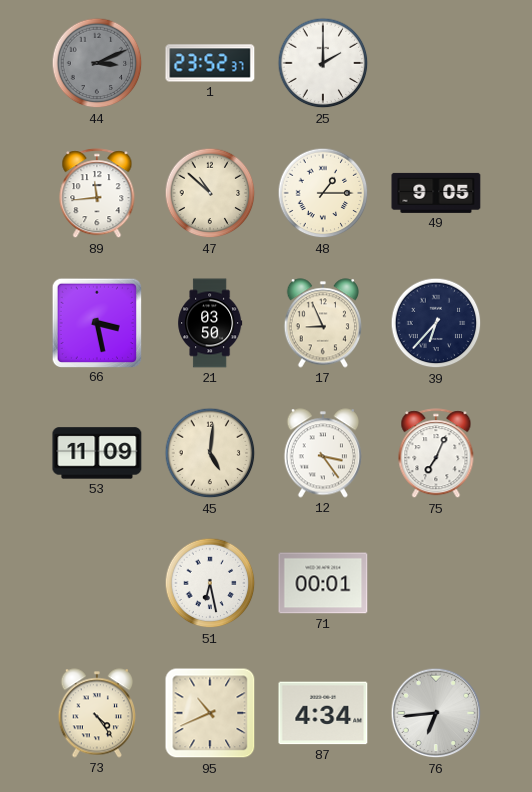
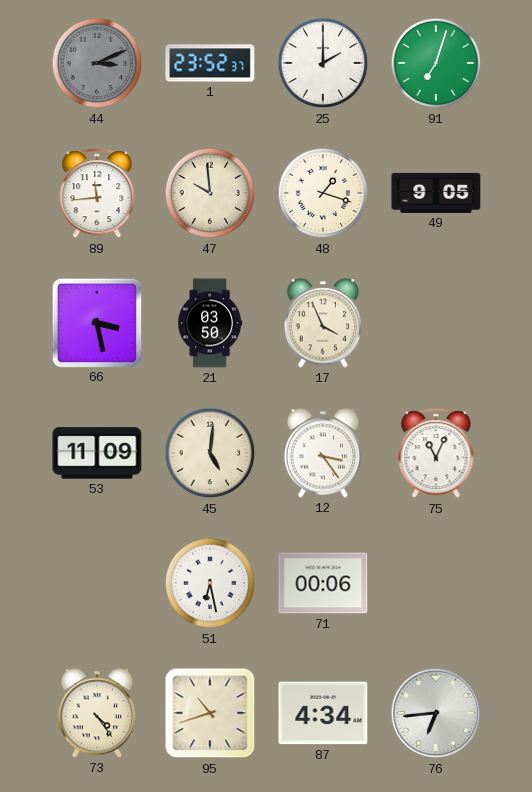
91: none -> 7:03 (436, 63)
47: 10:52 -> 9:59 (210, 193)
48: 1:15 -> 1:18 (323, 193)
17: 8:56 -> 3:56 (322, 323)
39: 6:37 -> none (436, 323)
75: 7:04 -> 11:04 (436, 454)
71: 00:01 -> 00:06 (323, 583)
95: 10:41 -> 10:42 (210, 713)
